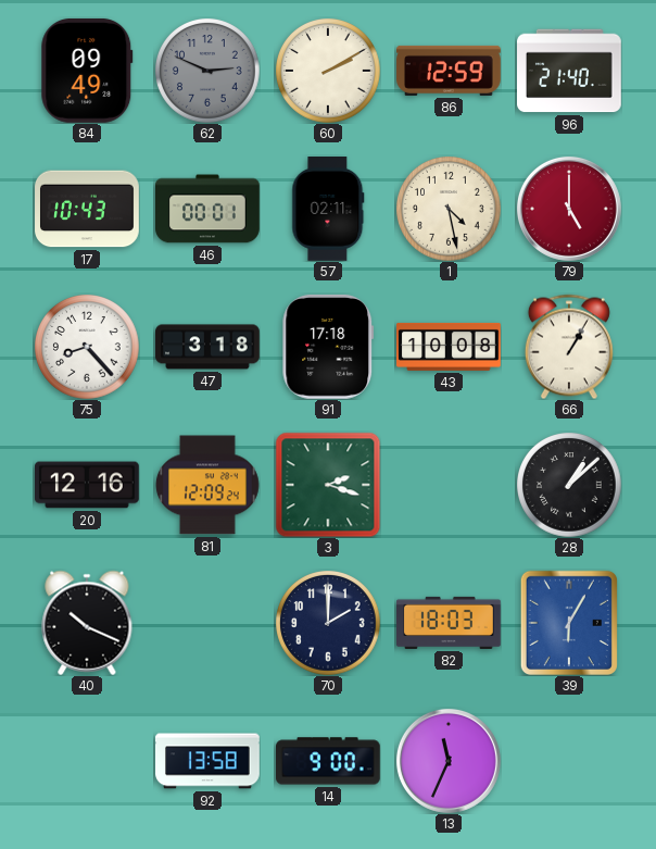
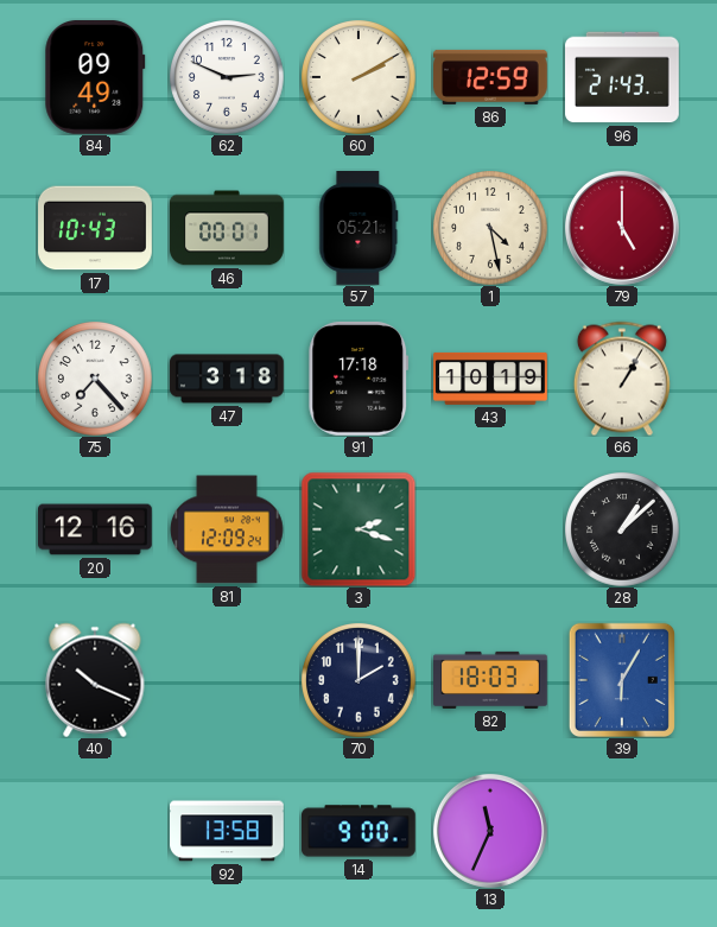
62 dial: grey -> white (227, 77)
96: 21:40 -> 21:43 (623, 77)
57: 02:11 -> 05:21 (358, 229)
75: 8:23 -> 7:23 (95, 379)
43: 10:08 -> 10:19 (490, 379)
